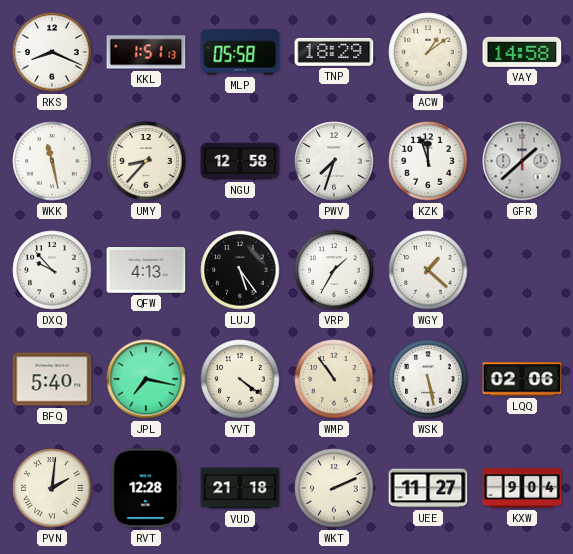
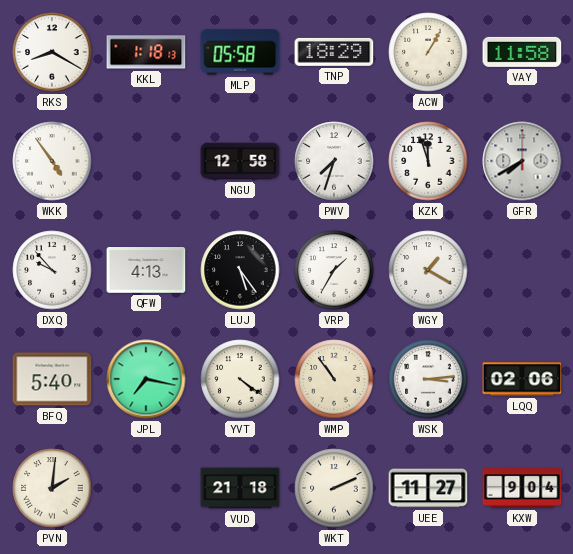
RKS: 8:19 -> 8:20 (52, 52)
KKL: 1:51 -> 1:18 (146, 52)
ACW: 1:09 -> 1:05 (428, 52)
VAY: 14:58 -> 11:58 (522, 52)
WKK: 11:28 -> 4:54 (52, 161)
UMY: 8:37 -> none (146, 161)
GFR: 1:38 -> 7:40 (522, 161)
WGY: 1:22 -> 1:20 (428, 270)
WSK: 5:28 -> 3:14 (428, 379)
RVT: 12:28 -> none (146, 488)
